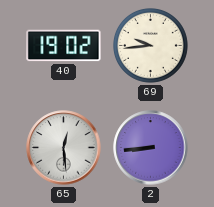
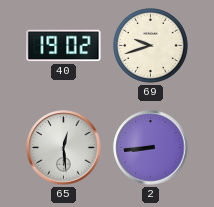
69: 9:44 -> 9:42 (151, 46)
